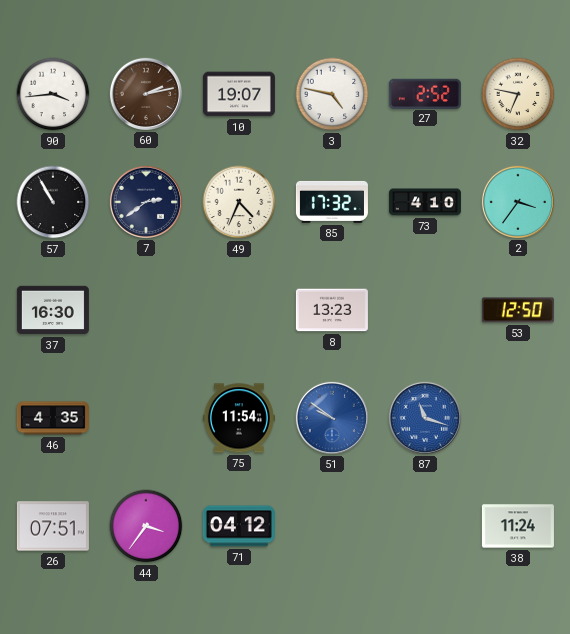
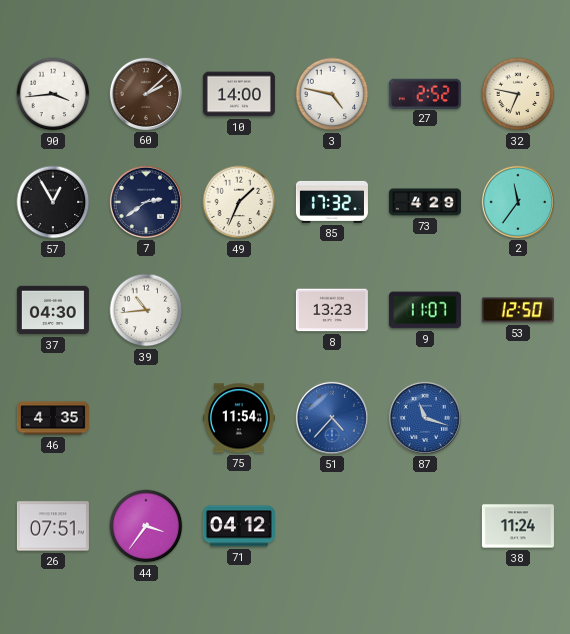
60: 2:13 -> 2:08 (146, 94)
10: 19:07 -> 14:00 (239, 94)
57: 10:55 -> 12:55 (53, 202)
49: 4:34 -> 1:34 (239, 202)
73: 4:10 -> 4:29 (425, 202)
2: 3:36 -> 11:36 (518, 202)
37: 16:30 -> 04:30 (53, 310)
39: none -> 10:44 (146, 310)
9: none -> 11:07 (425, 310)
51: 9:51 -> 4:37 (332, 418)
